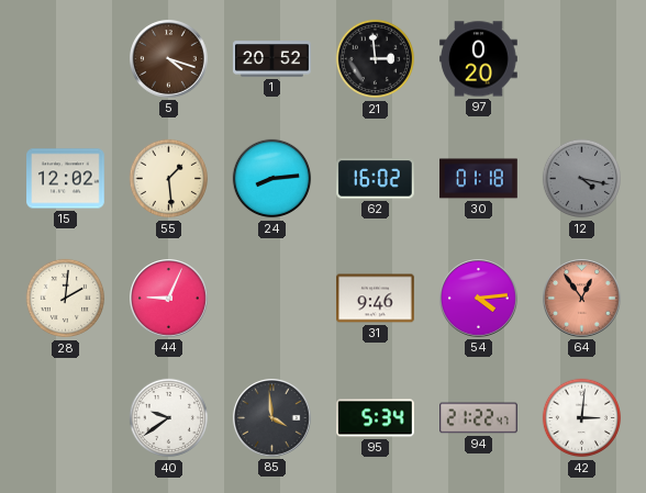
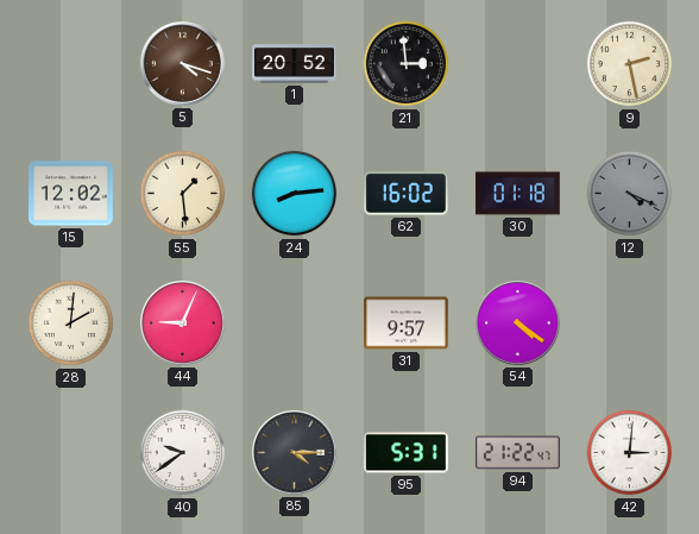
97: 0:20 -> none (479, 59)
9: none -> 2:28 (630, 64)
12: 4:17 -> 4:19 (630, 194)
31: 9:46 -> 9:57 (407, 323)
54: 4:14 -> 4:21 (518, 323)
64: 12:54 -> none (582, 299)
85: 3:59 -> 4:15 (295, 453)
95: 5:34 -> 5:31 (407, 453)
